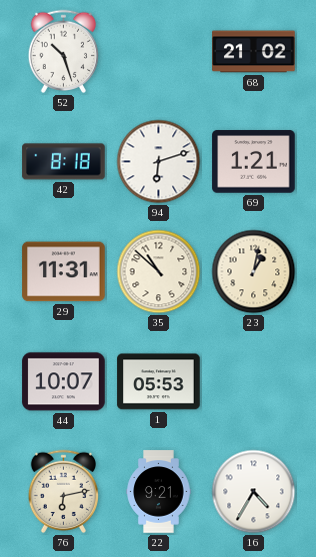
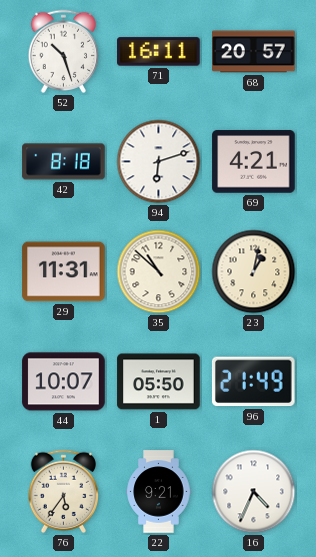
71: none -> 16:11 (159, 52)
68: 21:02 -> 20:57 (254, 52)
69: 1:21 -> 4:21 (254, 162)
1: 05:53 -> 05:50 (159, 382)
96: none -> 21:49 (254, 382)
76: 6:13 -> 5:36 (63, 491)
16: 4:35 -> 4:34 (254, 492)
